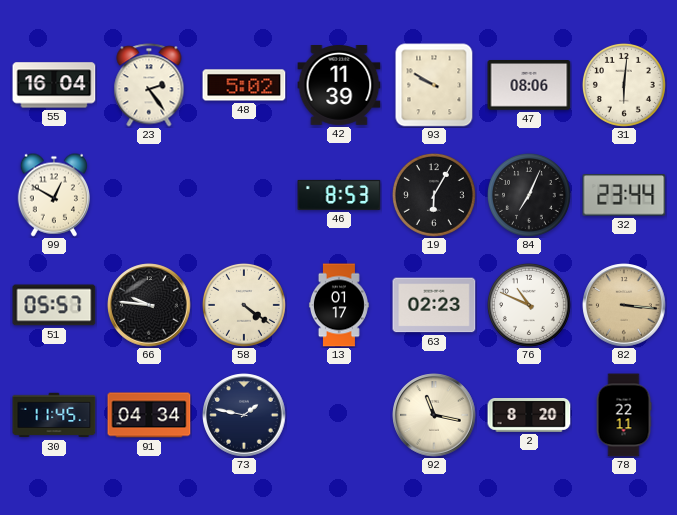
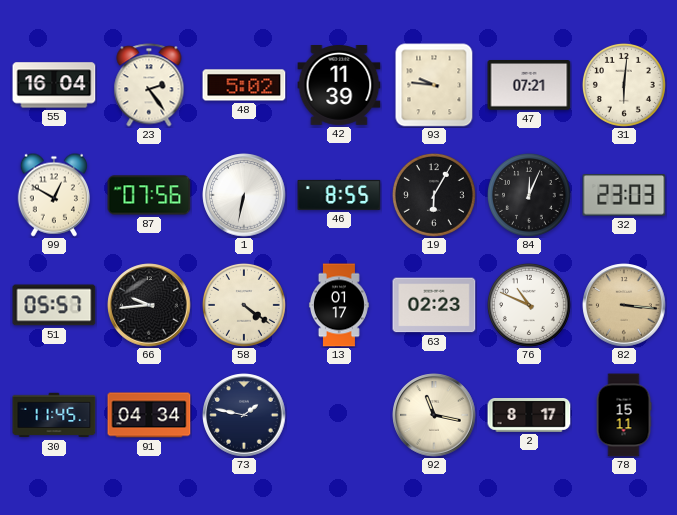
93: 9:50 -> 9:46 (434, 85)
47: 08:06 -> 07:21 (529, 86)
87: none -> 07:56 (149, 195)
1: none -> 6:32 (244, 195)
46: 8:53 -> 8:55 (339, 195)
84: 7:04 -> 12:04 (529, 195)
32: 23:44 -> 23:03 (624, 195)
66: 9:46 -> 9:44 (149, 305)
2: 8:20 -> 8:17 (529, 416)
78: 22:11 -> 15:11 (624, 415)
